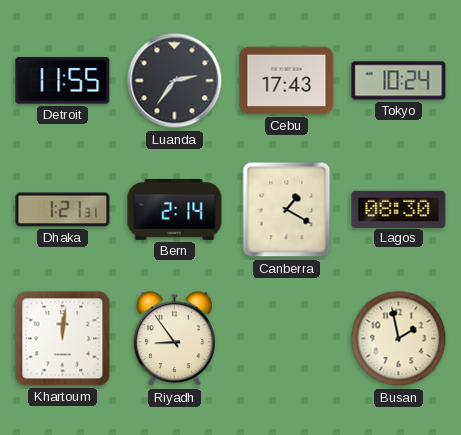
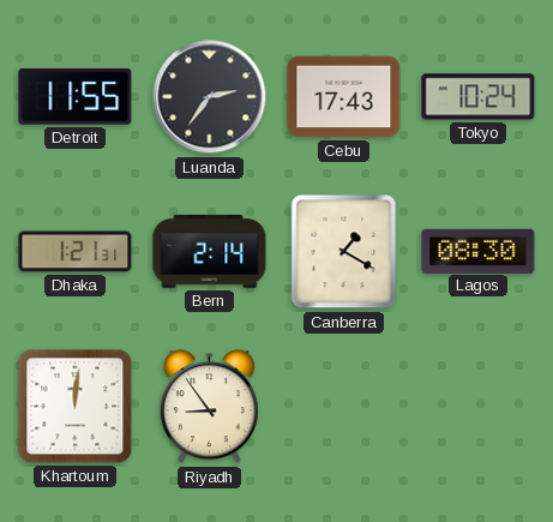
Busan: 1:58 -> none (399, 339)
